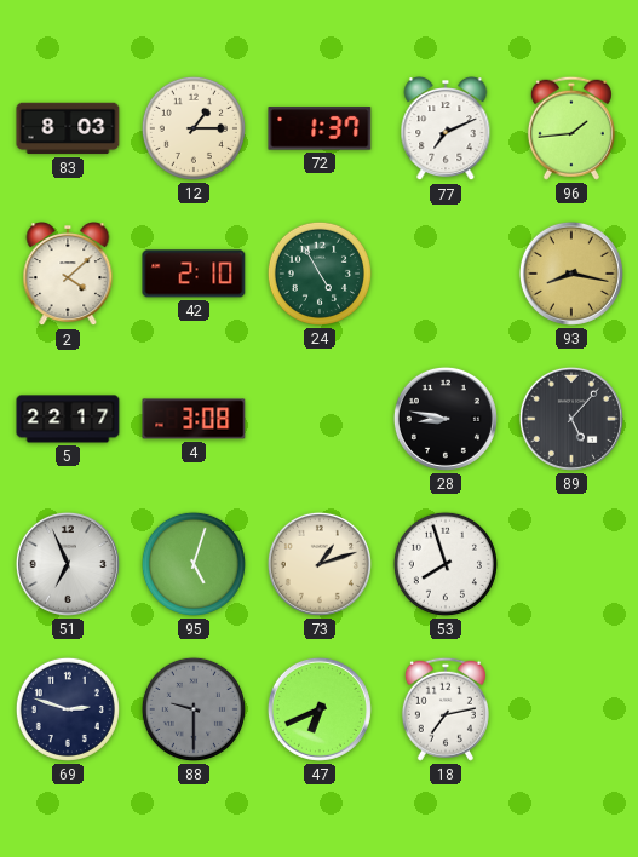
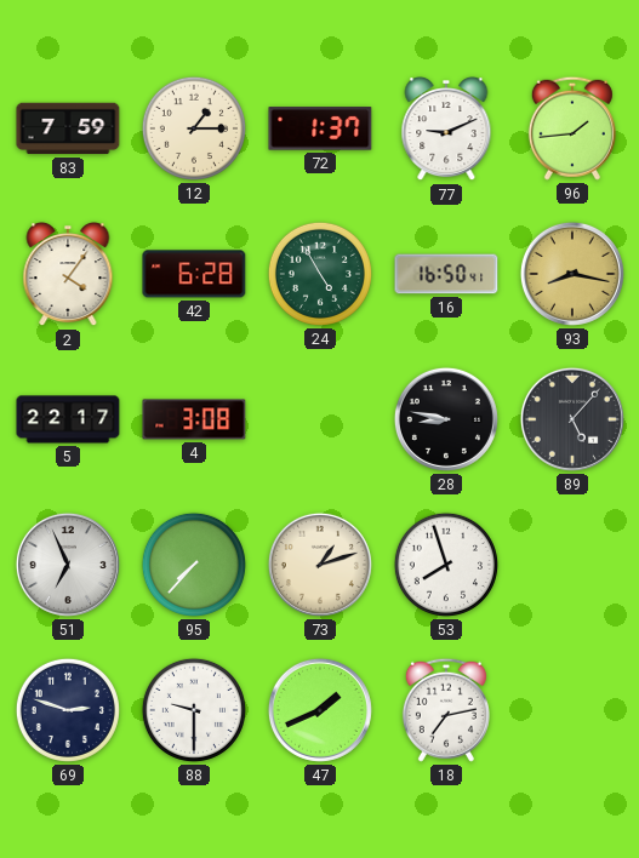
83: 8:03 -> 7:59 (68, 128)
77: 7:11 -> 9:11 (446, 130)
2: 4:08 -> 4:06 (68, 275)
42: 2:10 -> 6:28 (194, 274)
16: none -> 16:50 (446, 274)
95: 5:03 -> 7:37 (194, 565)
88 dial: grey -> white (194, 710)
47: 6:41 -> 1:41 (320, 710)
